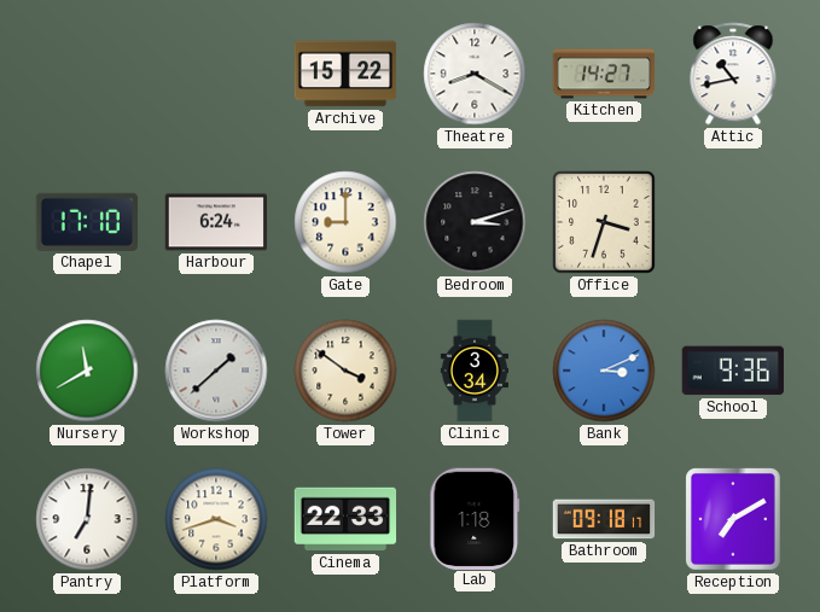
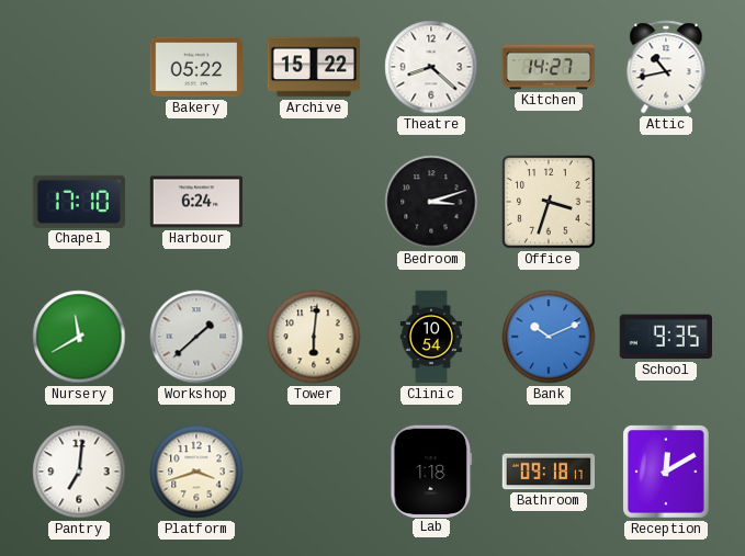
Bakery: none -> 05:22 (196, 67)
Theatre: 8:20 -> 8:22 (431, 67)
Gate: 9:00 -> none (345, 222)
Tower: 3:51 -> 6:01 (314, 337)
Clinic: 3:34 -> 10:54 (430, 337)
Bank: 3:11 -> 10:11 (549, 337)
School: 9:36 -> 9:35 (666, 337)
Cinema: 22:33 -> none (345, 519)
Reception: 7:10 -> 12:10 (667, 473)
